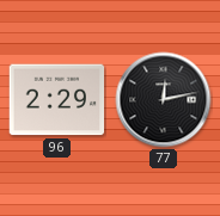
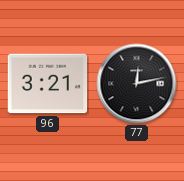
96: 2:29 -> 3:21 (48, 84)
